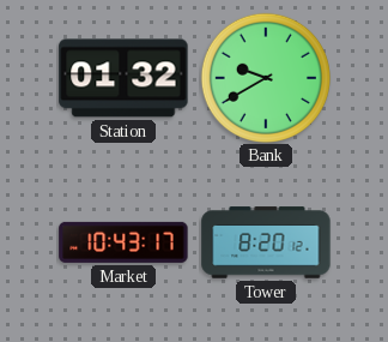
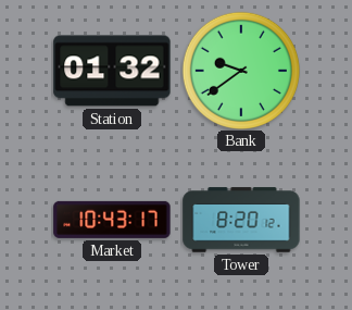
Bank: 9:40 -> 9:39 (241, 71)
